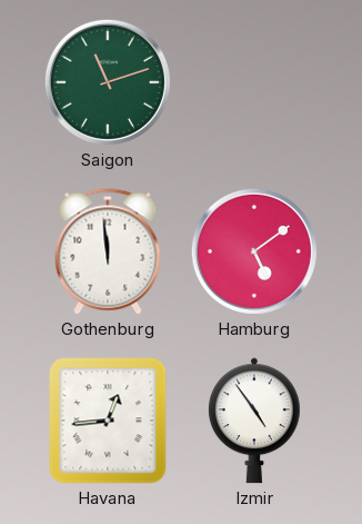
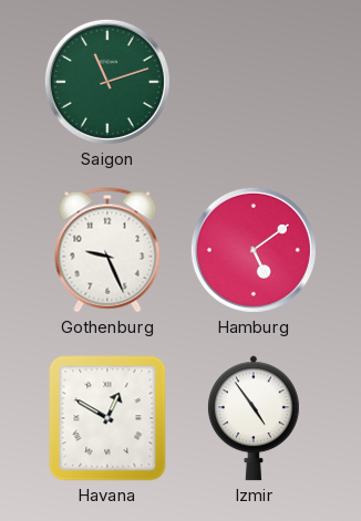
Gothenburg: 11:59 -> 9:26 (107, 250)
Havana: 12:44 -> 12:50 (107, 418)
